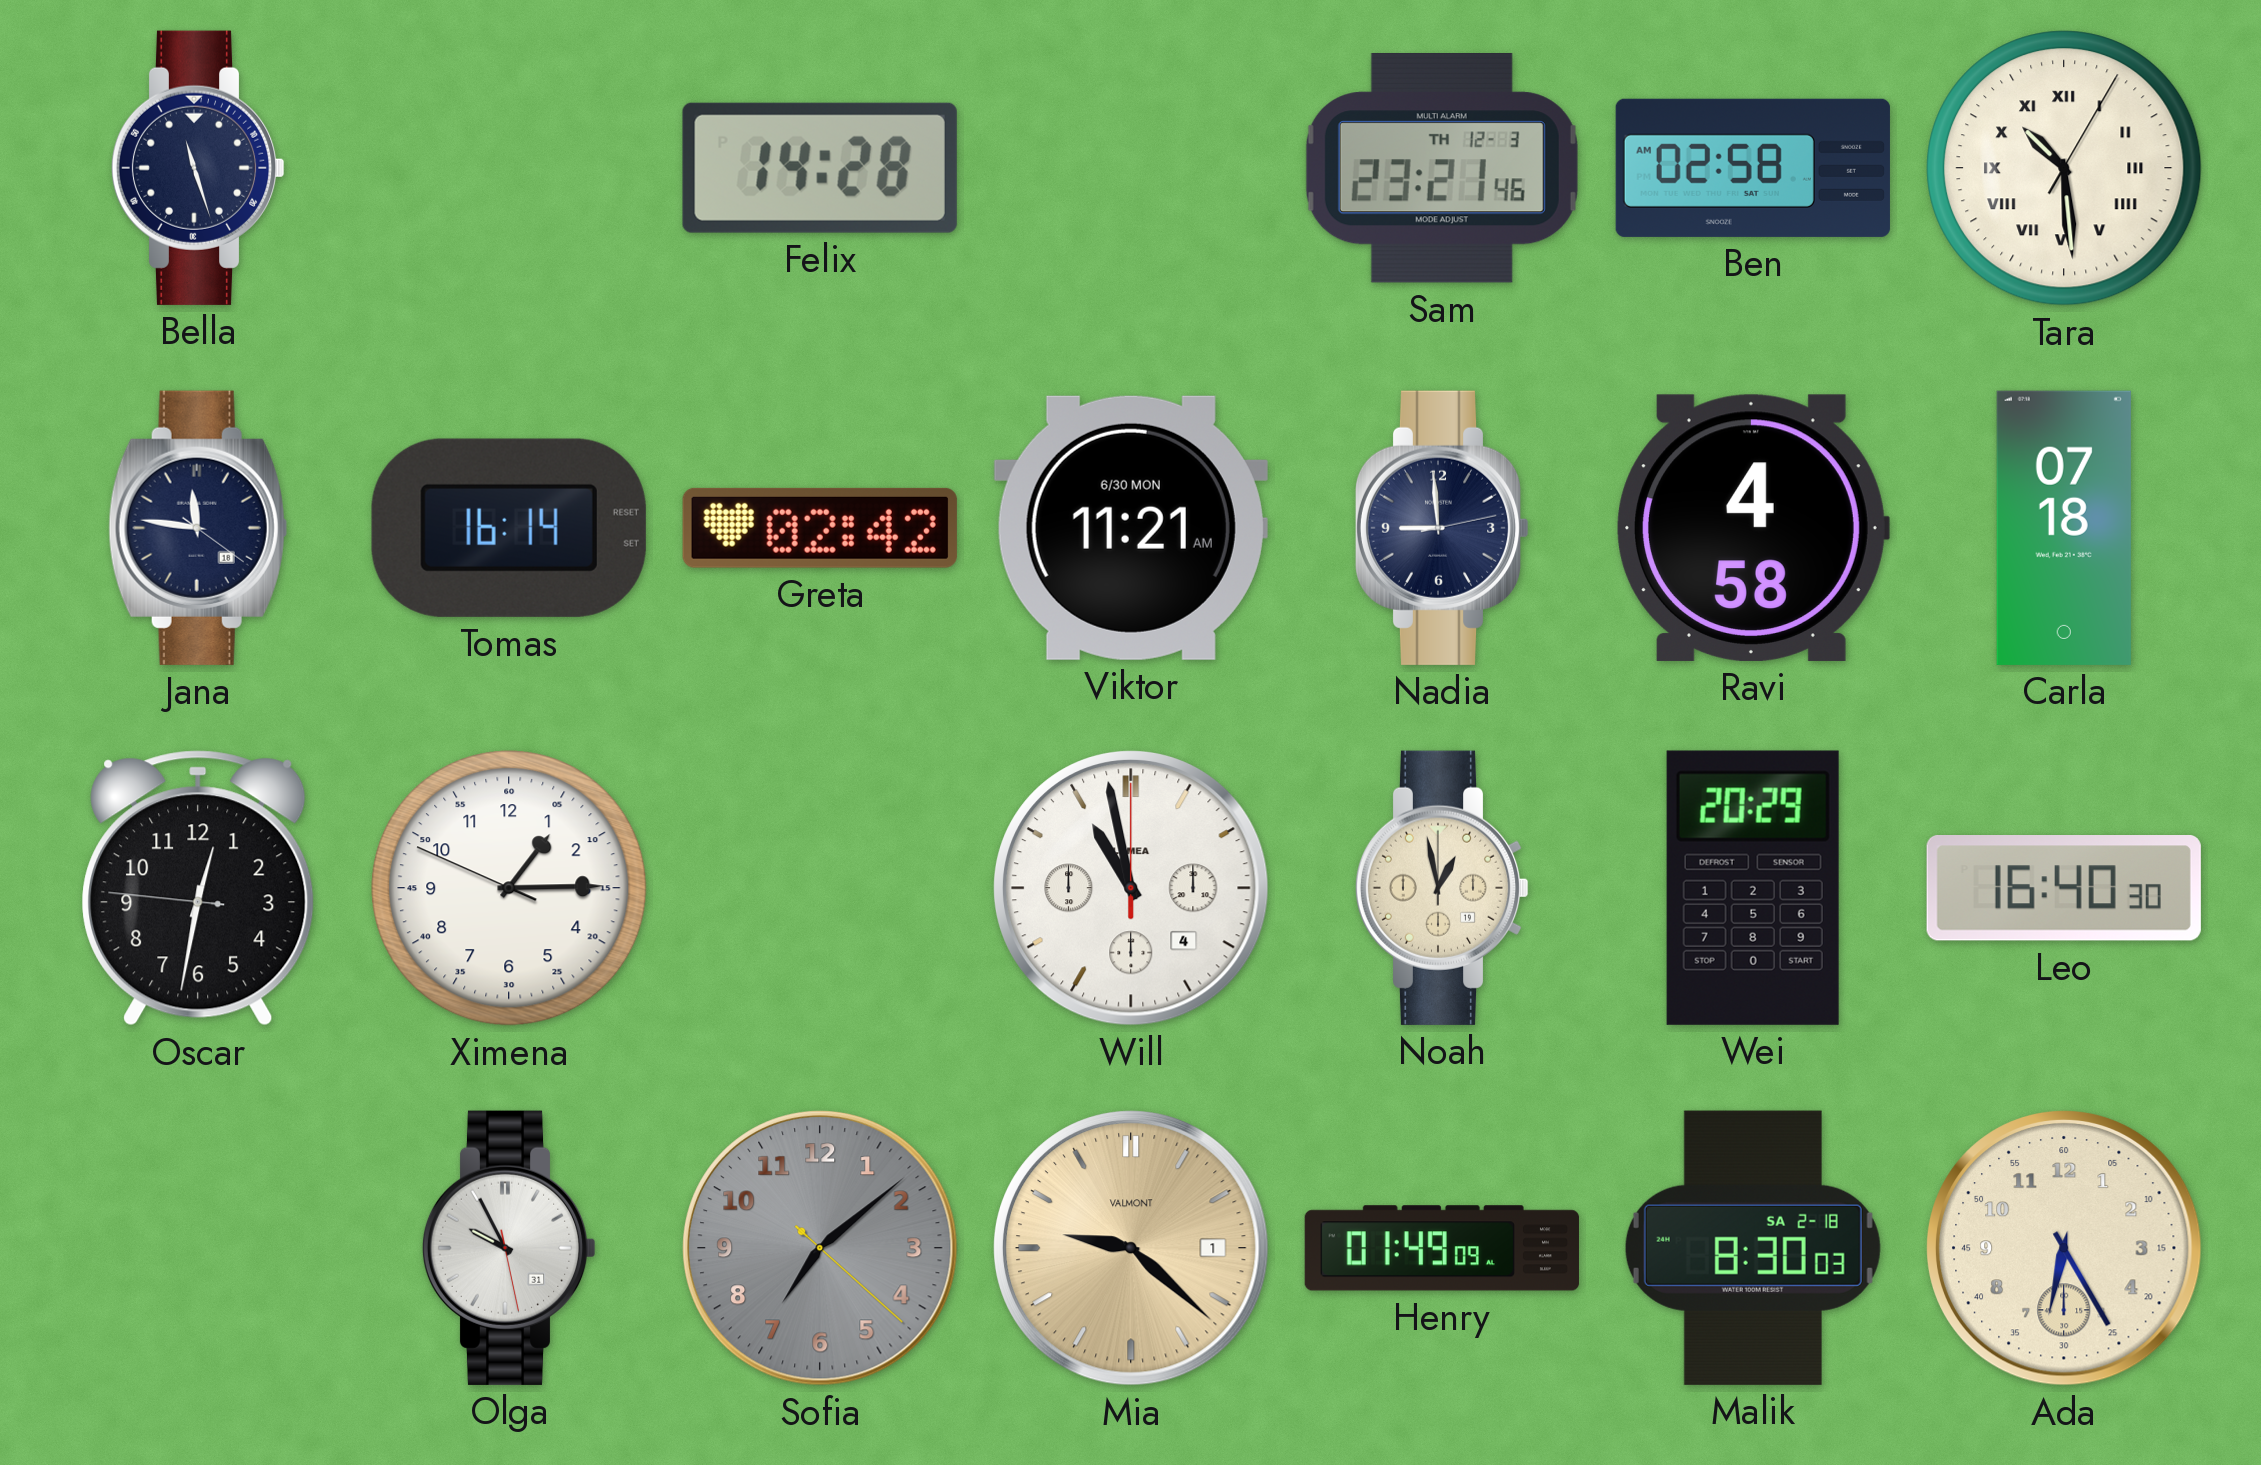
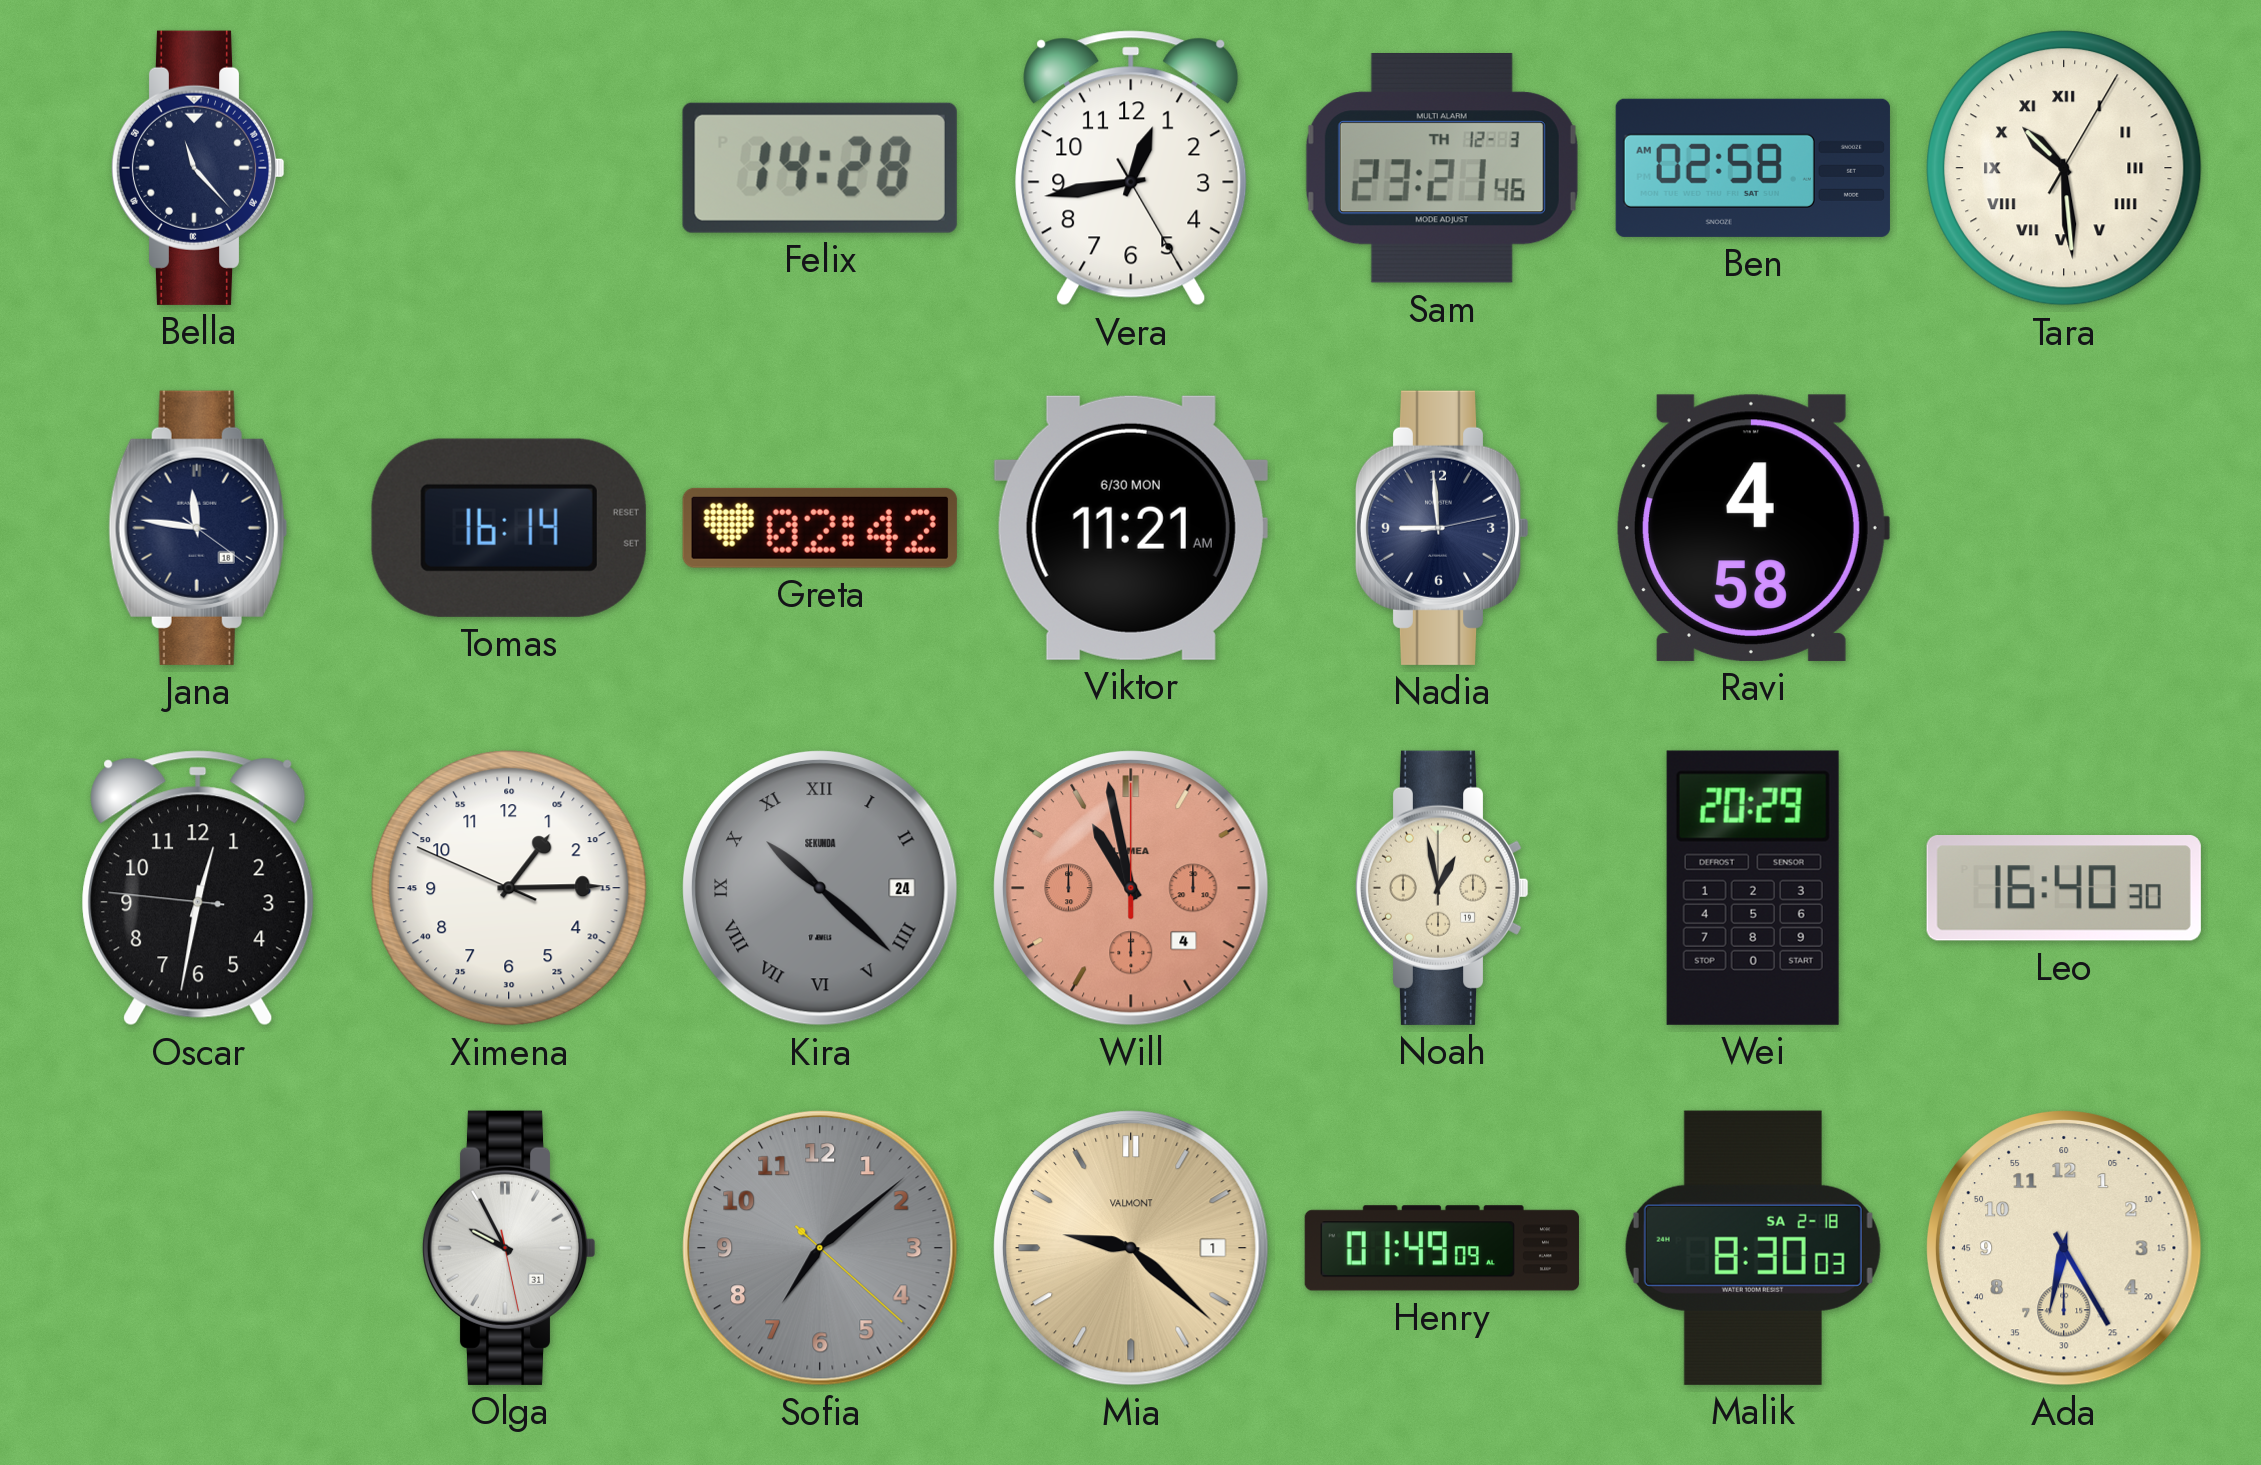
Bella: 11:27 -> 11:23 (198, 168)
Vera: none -> 12:43 (1131, 168)
Carla: 07:18 -> none (2064, 528)
Kira: none -> 10:22 (820, 888)
Will dial: white -> salmon (1131, 888)
